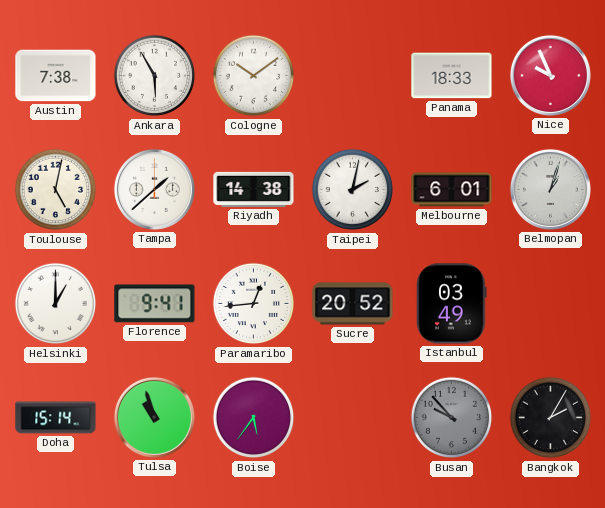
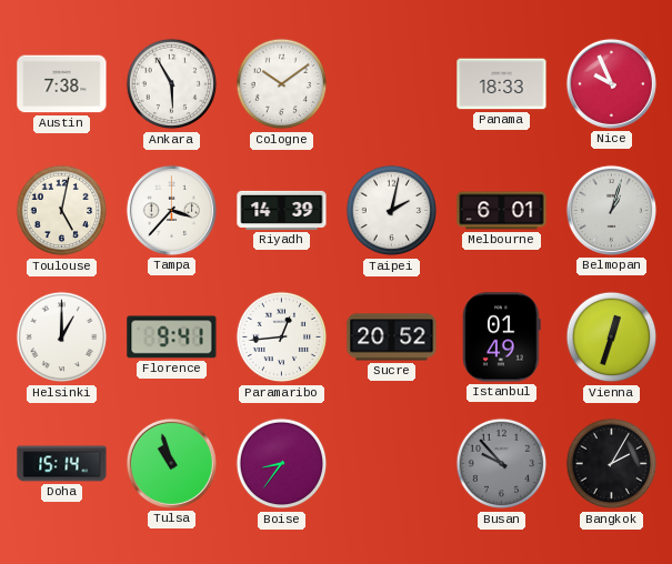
Tampa: 1:38 -> 3:37 (171, 210)
Riyadh: 14:38 -> 14:39 (282, 210)
Istanbul: 03:49 -> 01:49 (502, 338)
Vienna: none -> 12:33 (612, 338)
Boise: 5:36 -> 8:36 (282, 464)
